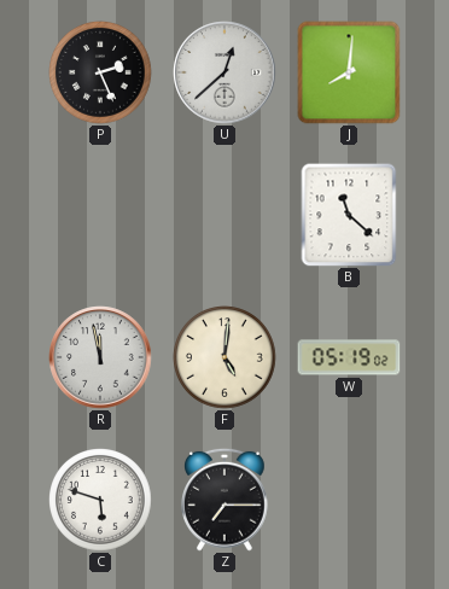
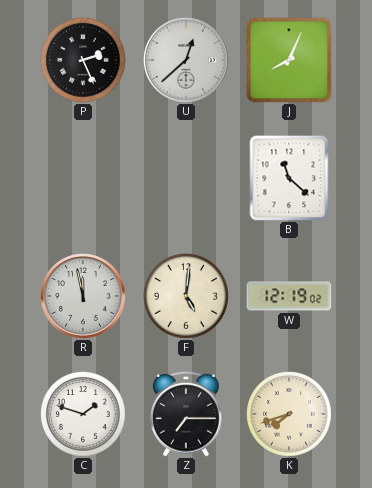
J: 8:01 -> 8:04 (289, 60)
W: 05:19 -> 12:19 (289, 296)
C: 5:48 -> 1:48 (84, 415)
K: none -> 7:42 (290, 415)
